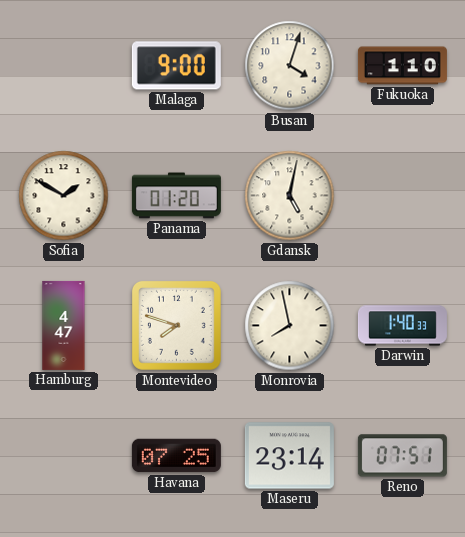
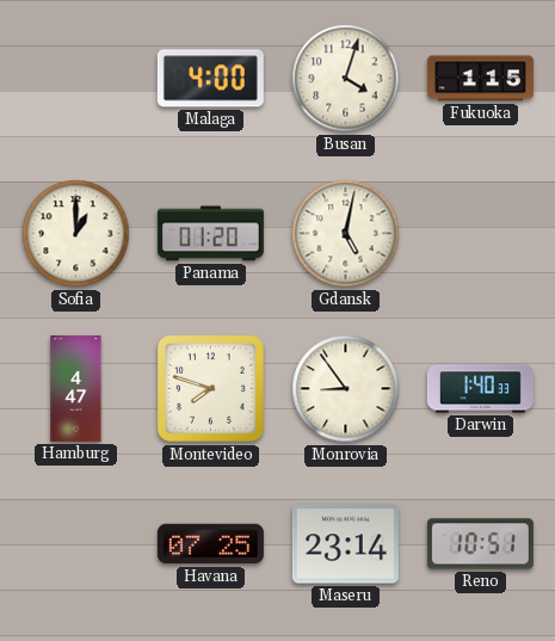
Malaga: 9:00 -> 4:00 (210, 79)
Fukuoka: 1:10 -> 1:15 (480, 79)
Sofia: 1:50 -> 1:00 (76, 234)
Monrovia: 7:58 -> 8:54 (346, 389)
Reno: 07:51 -> 10:51 (480, 544)
